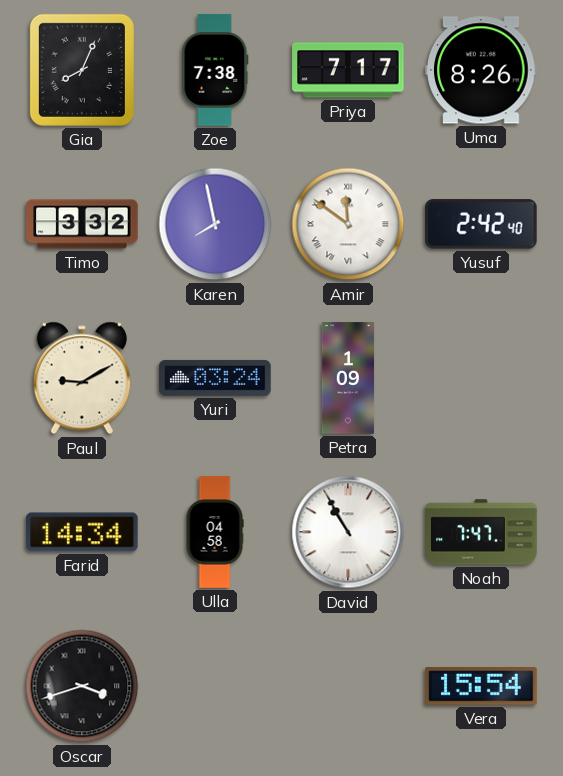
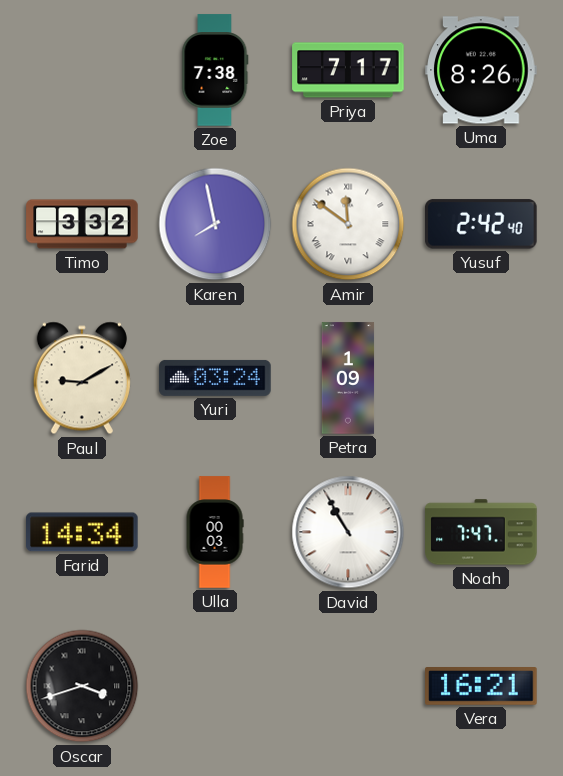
Gia: 8:04 -> none (82, 70)
Ulla: 04:58 -> 00:03 (215, 532)
Vera: 15:54 -> 16:21 (481, 687)
